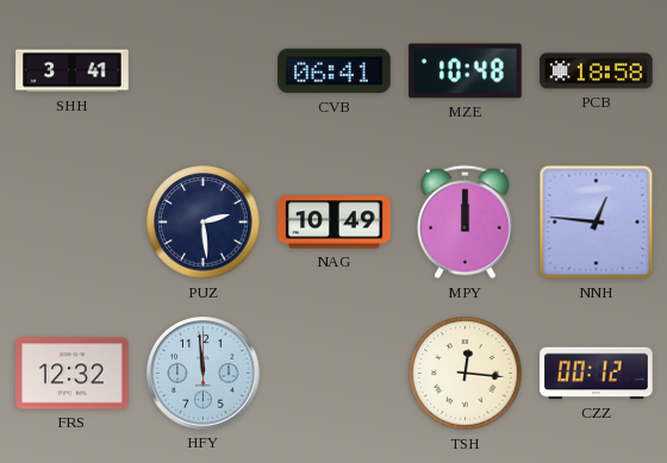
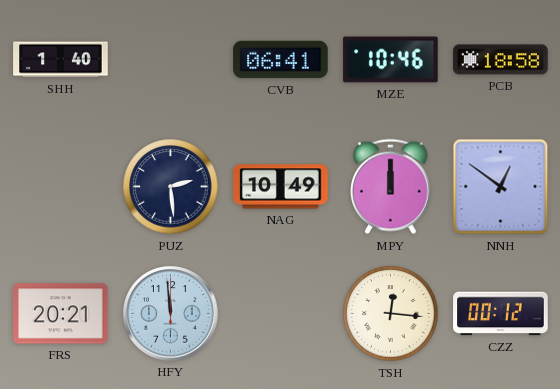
SHH: 3:41 -> 1:40 (61, 60)
MZE: 10:48 -> 10:46 (391, 60)
NNH: 12:46 -> 12:51 (501, 187)
FRS: 12:32 -> 20:21 (61, 314)
